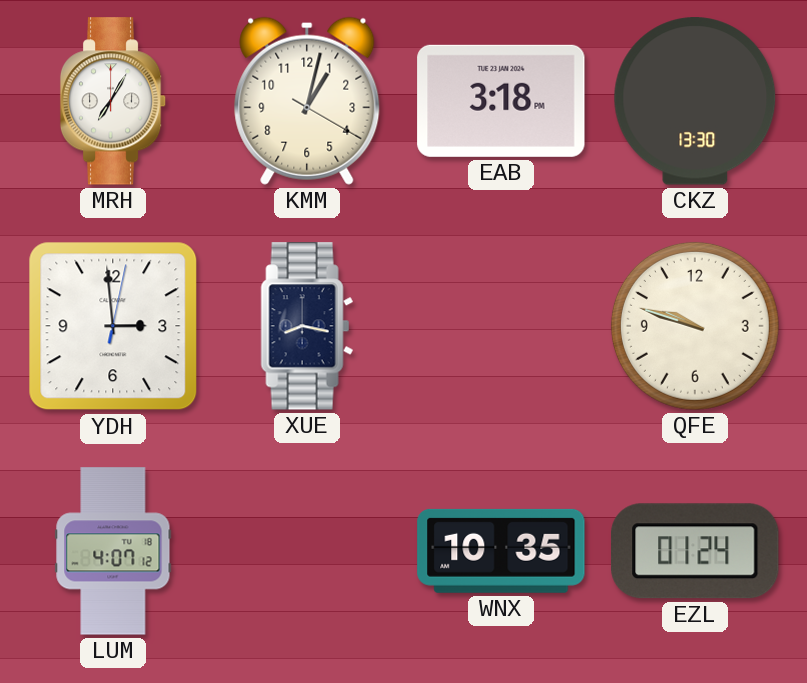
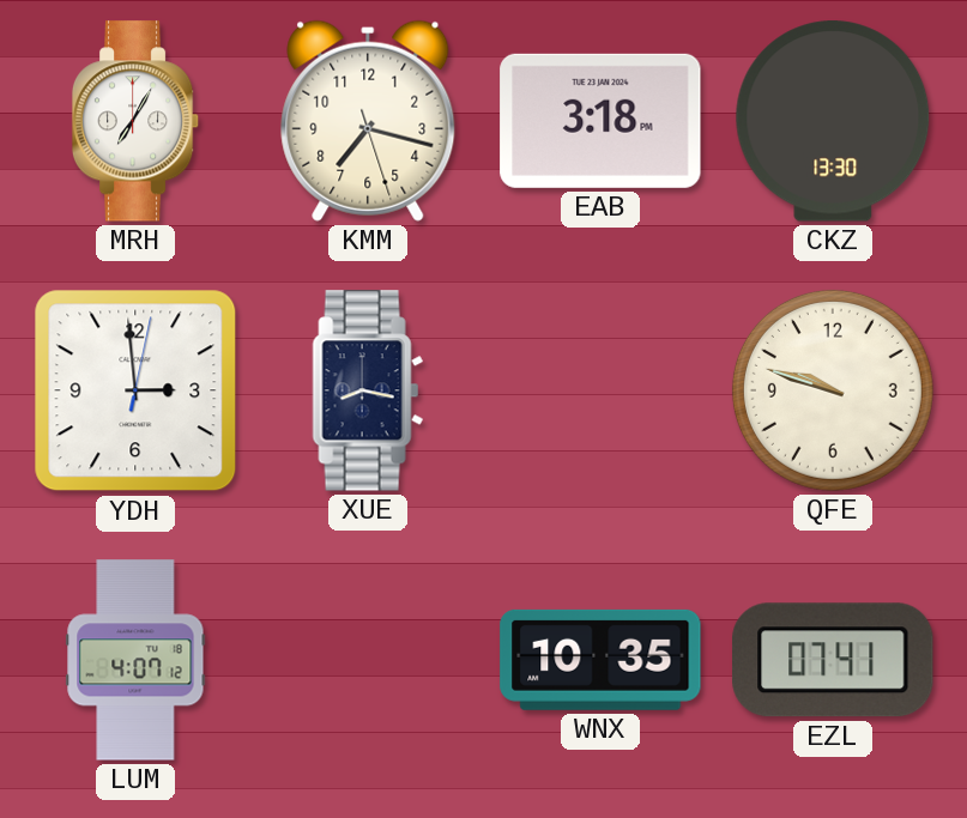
KMM: 1:02 -> 7:17 (368, 121)
EZL: 01:24 -> 07:41 (833, 660)
